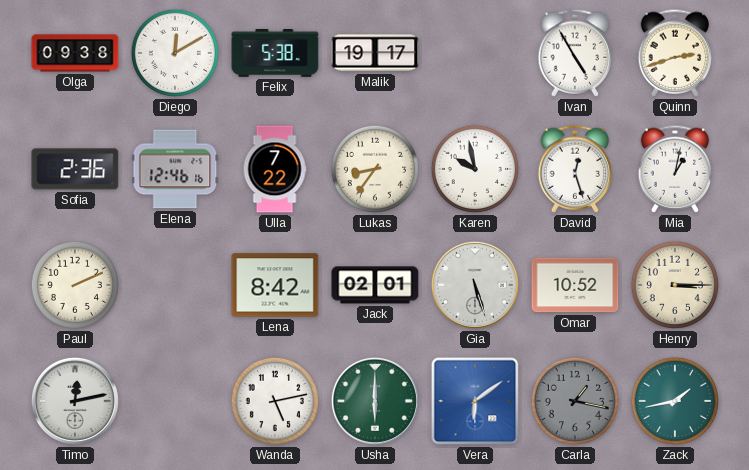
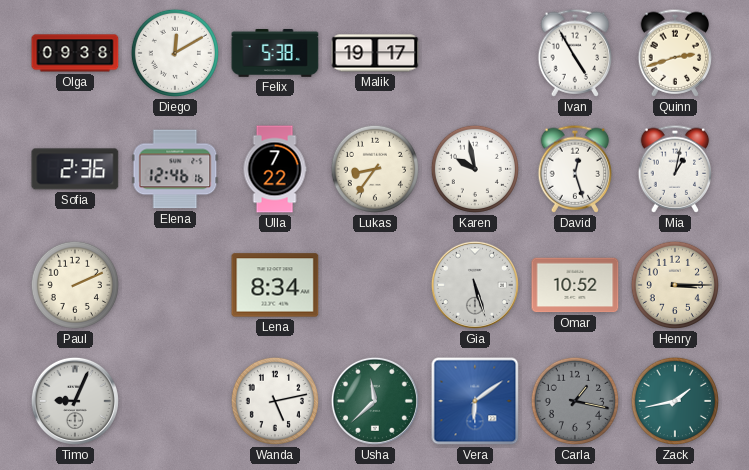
Lena: 8:42 -> 8:34 (275, 285)
Jack: 02:01 -> none (375, 285)
Timo: 12:13 -> 9:04 (75, 401)
Usha: 6:00 -> 11:38 (375, 401)
